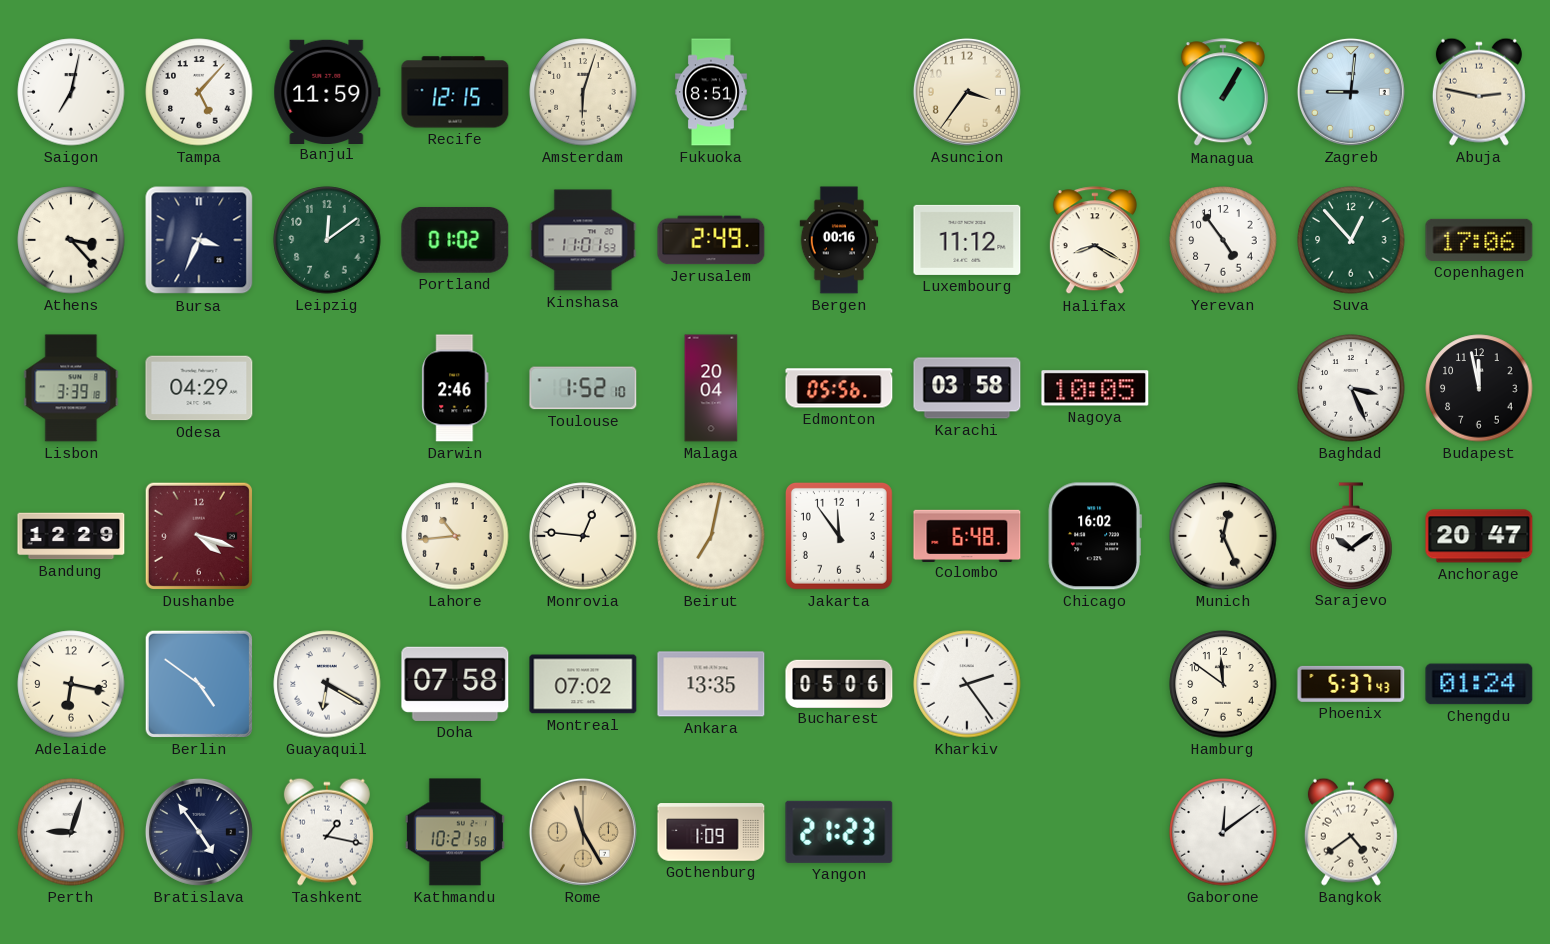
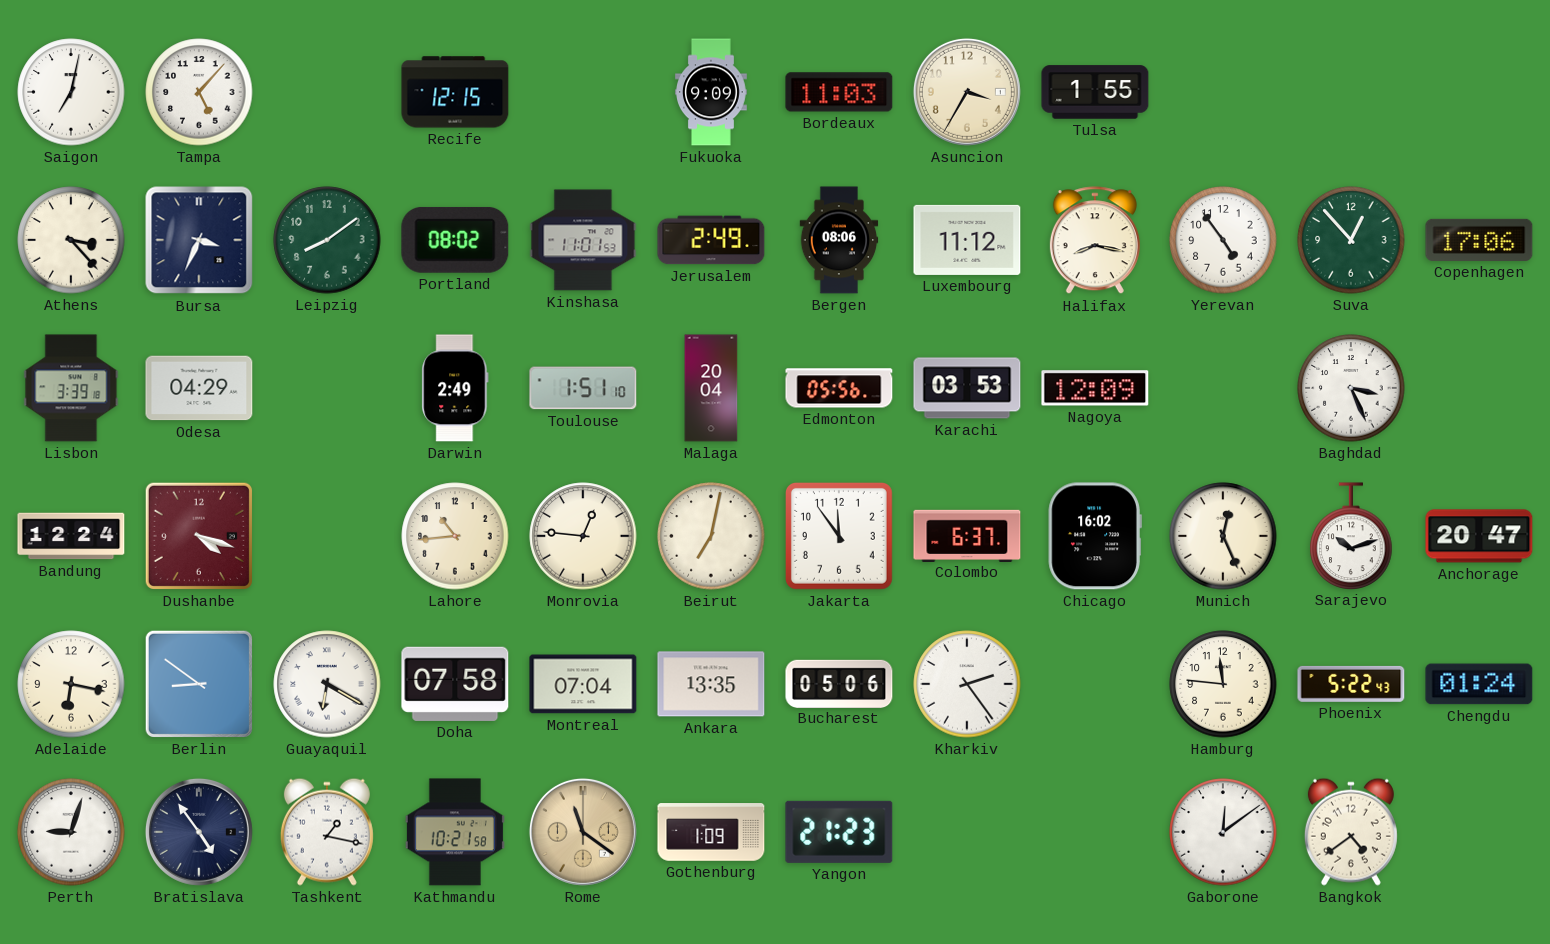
Banjul: 11:59 -> none (327, 91)
Amsterdam: 6:03 -> none (583, 92)
Fukuoka: 8:51 -> 9:09 (712, 92)
Bordeaux: none -> 11:03 (839, 92)
Asuncion: 3:36 -> 3:35 (967, 92)
Tulsa: none -> 1:55 (1095, 92)
Managua: 1:05 -> none (1223, 93)
Zagreb: 9:01 -> none (1351, 92)
Abuja: 2:47 -> none (1479, 92)
Leipzig: 12:09 -> 8:09 (327, 240)
Portland: 01:02 -> 08:02 (455, 240)
Bergen: 00:16 -> 08:06 (839, 240)
Halifax: 8:20 -> 8:17 (1095, 241)
Darwin: 2:46 -> 2:49 (455, 388)
Toulouse: 1:52 -> 1:51 (583, 388)
Karachi: 03:58 -> 03:53 (967, 388)
Nagoya: 10:05 -> 12:09 (1095, 388)
Budapest: 11:58 -> none (1479, 388)
Bandung: 12:29 -> 12:24 (71, 536)
Colombo: 6:48 -> 6:37 (967, 535)
Sarajevo: 10:09 -> 10:12 (1351, 536)
Berlin: 4:51 -> 8:51 (199, 684)
Montreal: 07:02 -> 07:04 (583, 684)
Hamburg: 11:51 -> 11:46 (1223, 684)
Phoenix: 5:37 -> 5:22 (1351, 684)
Rome: 11:25 -> 11:21 (583, 832)
